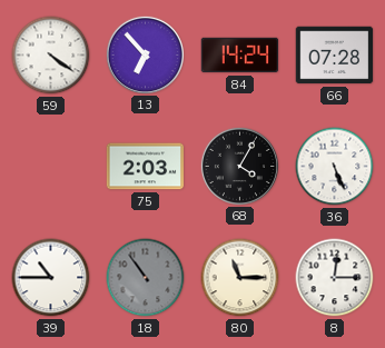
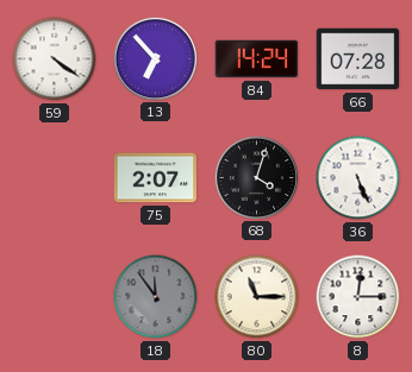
75: 2:03 -> 2:07 (156, 178)
68: 4:05 -> 4:03 (256, 177)
39: 10:45 -> none (51, 278)
18: 10:54 -> 11:54 (156, 297)
